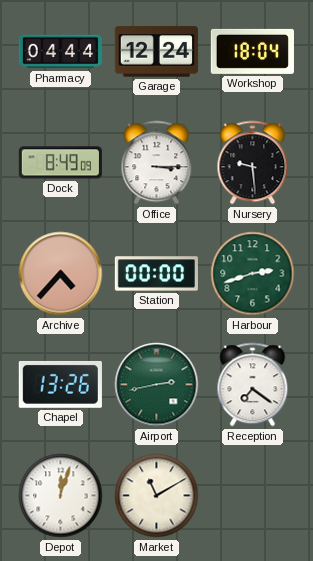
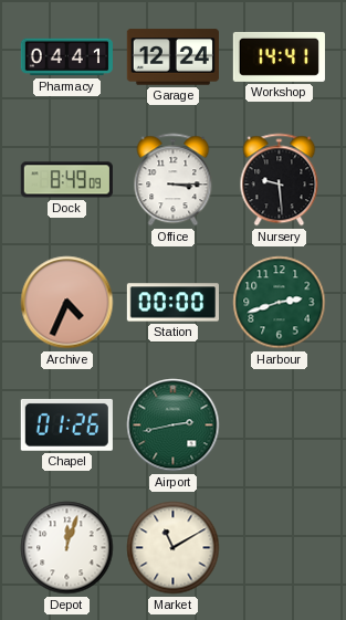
Pharmacy: 04:44 -> 04:41 (66, 57)
Workshop: 18:04 -> 14:41 (279, 56)
Archive: 4:37 -> 4:34 (67, 303)
Chapel: 13:26 -> 01:26 (66, 424)
Reception: 7:21 -> none (253, 385)
